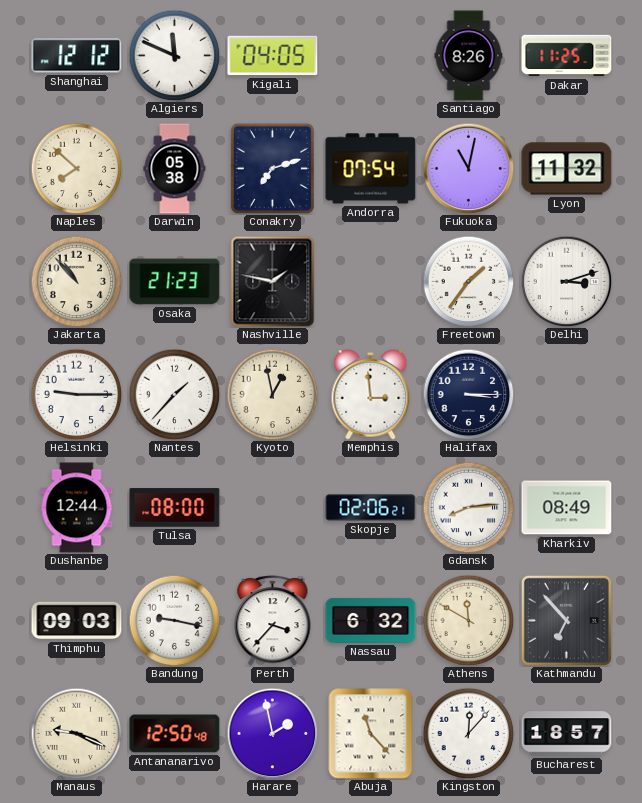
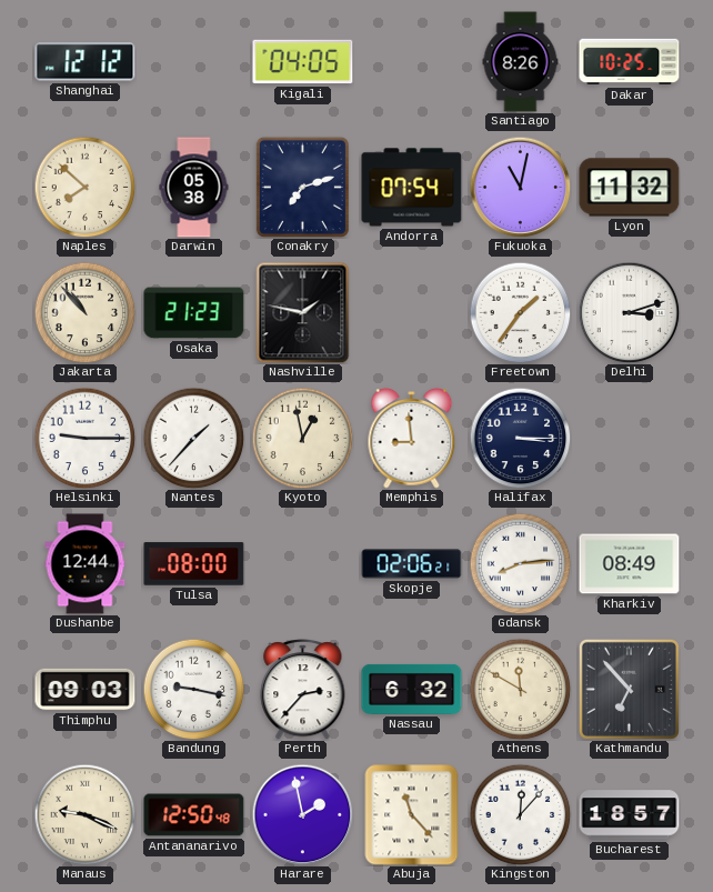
Algiers: 11:49 -> none (174, 55)
Dakar: 11:25 -> 10:25 (630, 62)
Memphis: 2:59 -> 8:59 (412, 438)
Perth: 3:37 -> 2:37 (303, 690)
